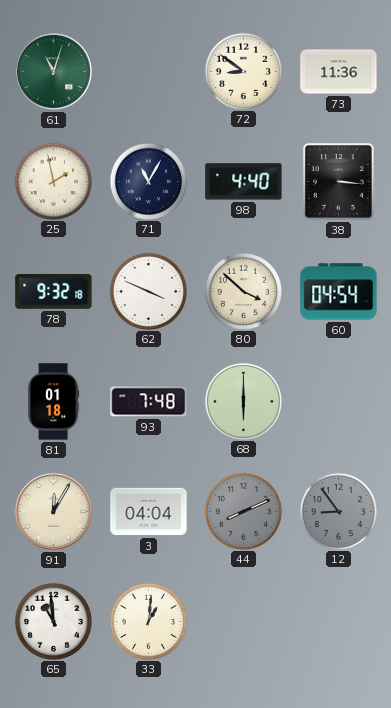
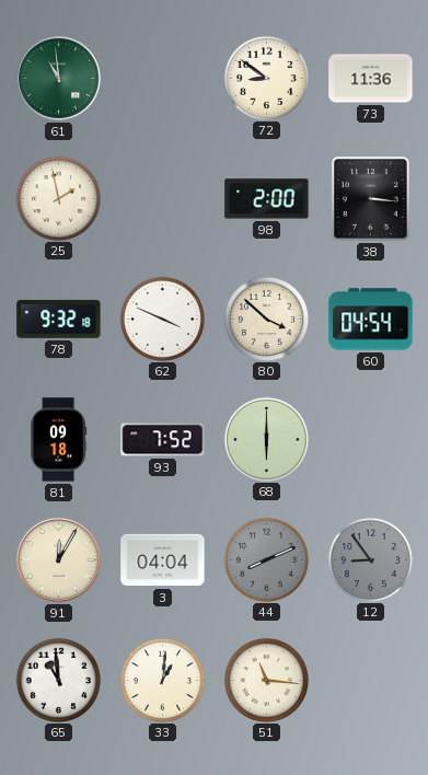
61: 11:03 -> 10:59 (58, 78)
71: 11:05 -> none (148, 181)
98: 4:40 -> 2:00 (267, 199)
81: 01:18 -> 09:18 (59, 440)
93: 7:48 -> 7:52 (163, 440)
51: none -> 11:16 (266, 680)
